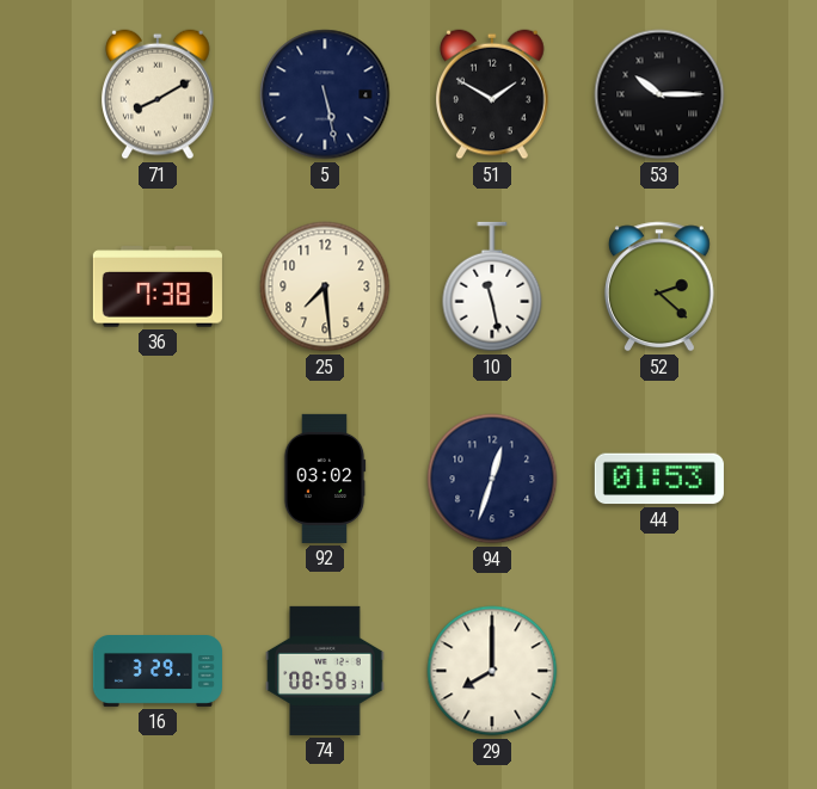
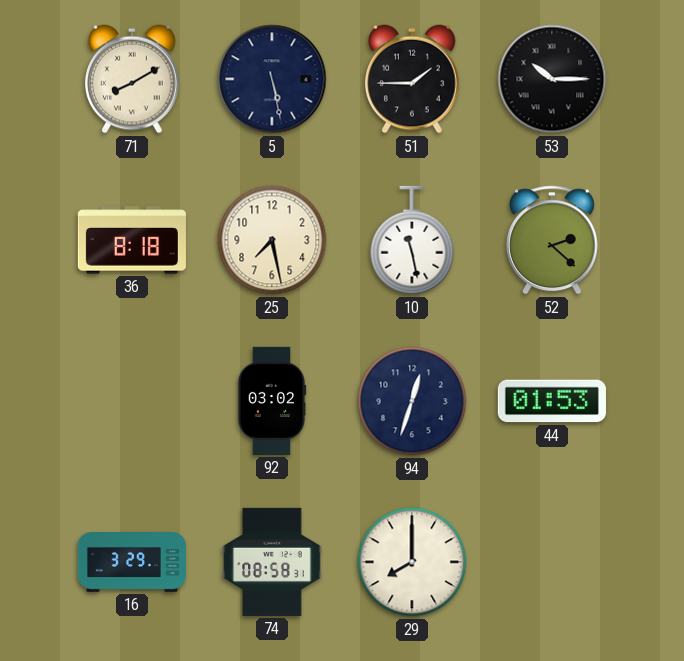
51: 1:50 -> 1:45 (413, 79)
36: 7:38 -> 8:18 (132, 240)
25: 7:29 -> 7:28 (272, 240)
